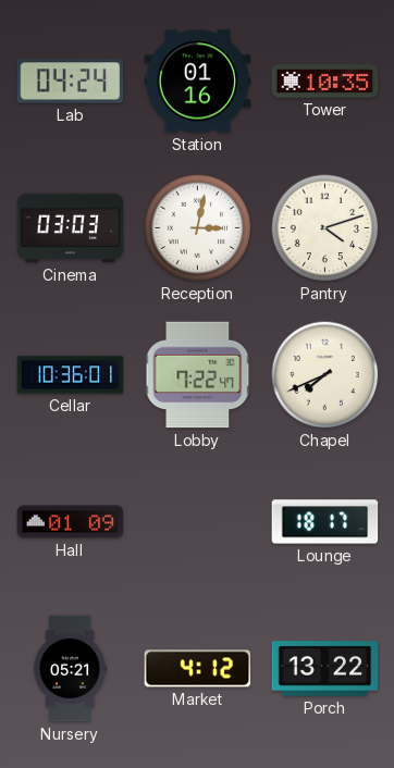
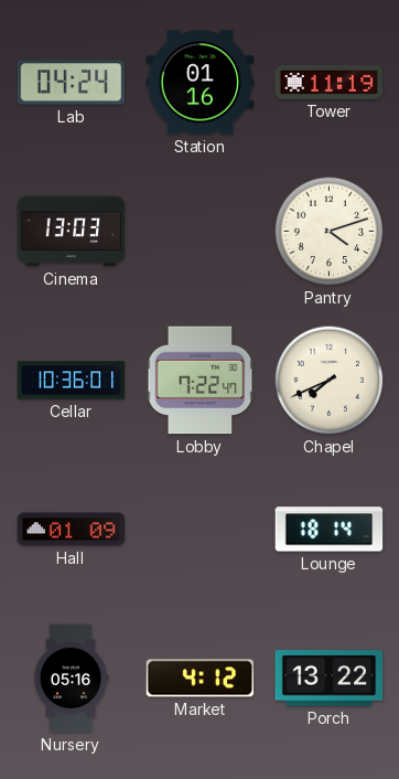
Tower: 10:35 -> 11:19 (330, 83)
Cinema: 03:03 -> 13:03 (72, 232)
Reception: 3:02 -> none (198, 228)
Lounge: 18:17 -> 18:14 (330, 530)
Nursery: 05:21 -> 05:16 (71, 679)
